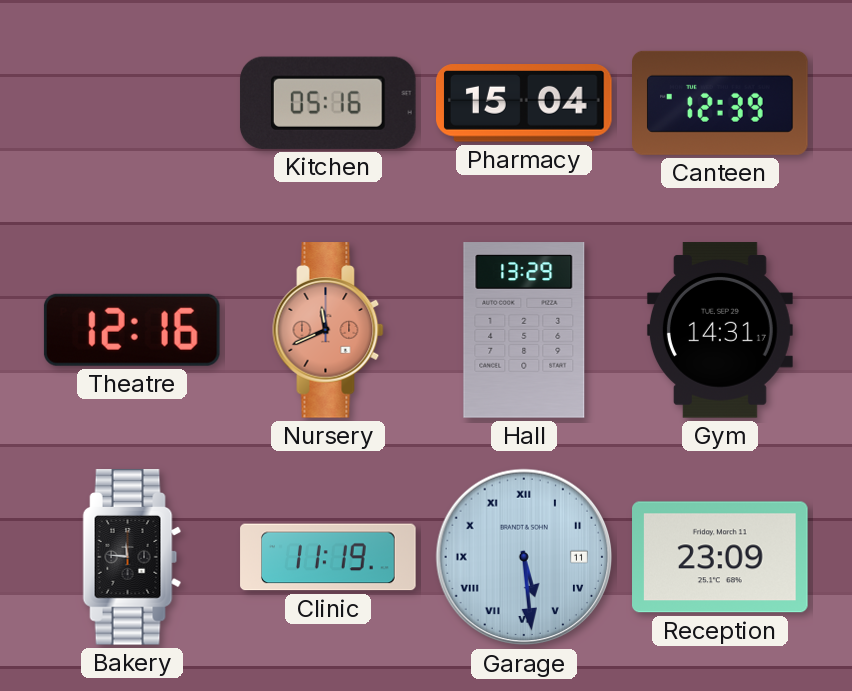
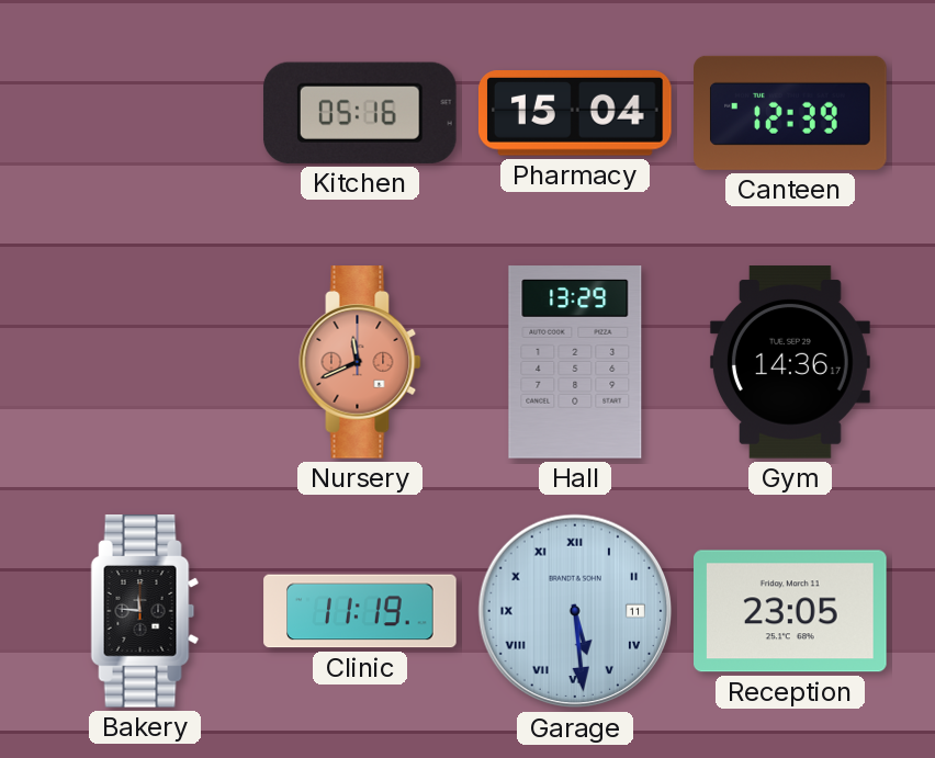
Theatre: 12:16 -> none (132, 330)
Gym: 14:31 -> 14:36 (790, 362)
Reception: 23:09 -> 23:05 (791, 611)
